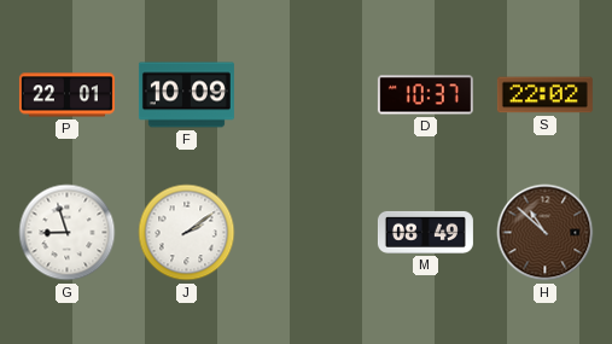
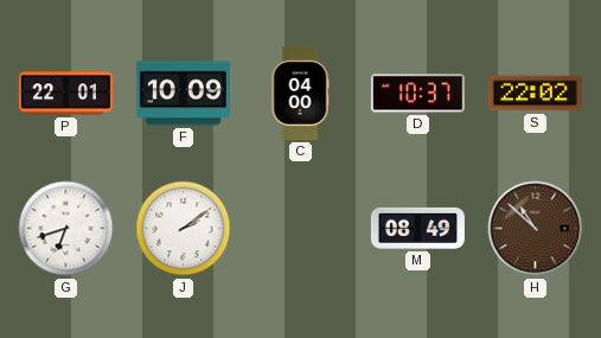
C: none -> 04:00 (300, 93)
G: 8:57 -> 6:42 (66, 229)
